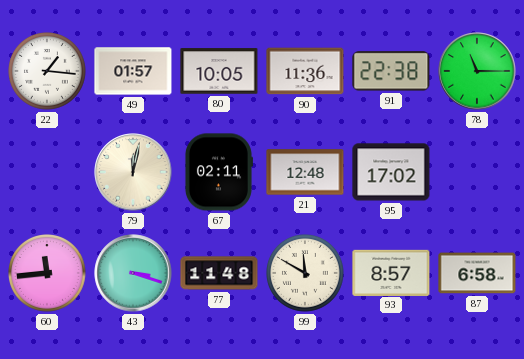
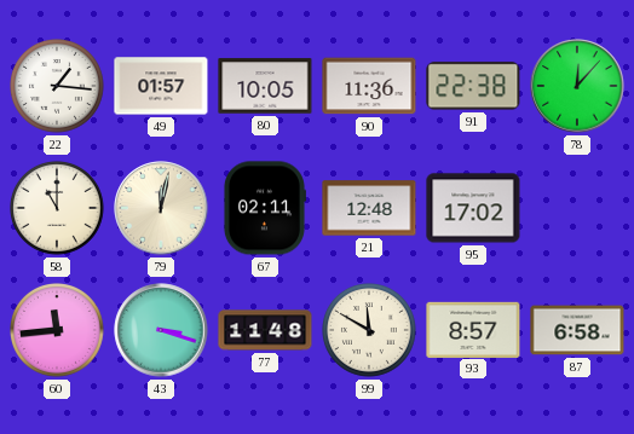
78: 11:15 -> 12:07 (577, 86)
58: none -> 11:00 (58, 209)
